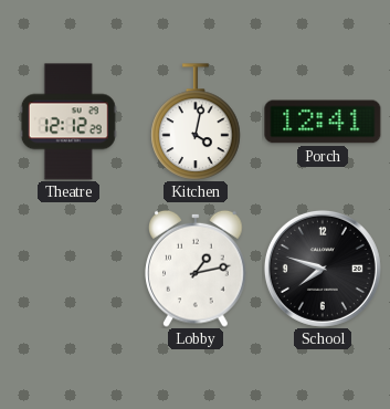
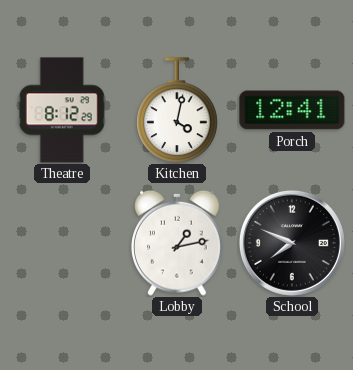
Theatre: 12:12 -> 8:12 (62, 110)
School: 7:48 -> 7:49 (292, 243)
